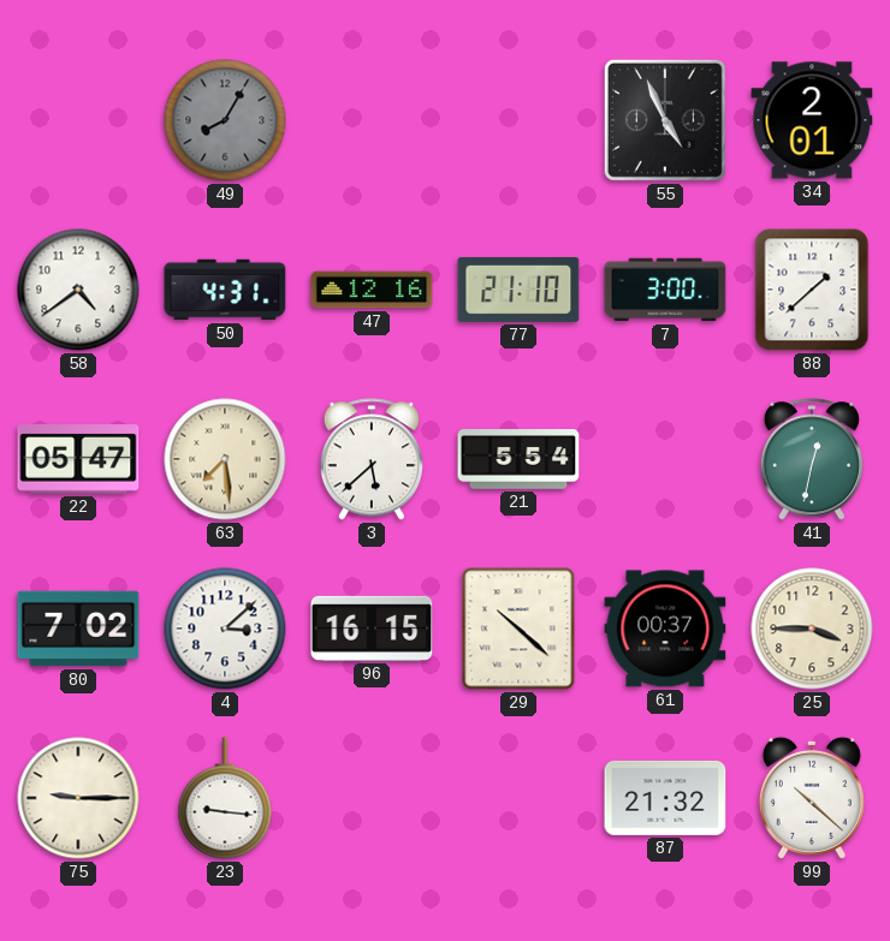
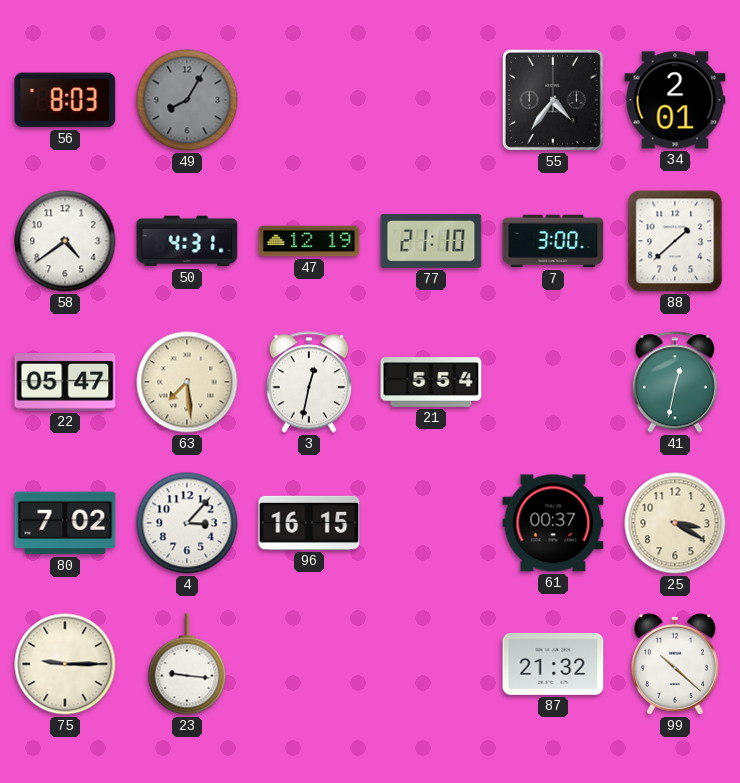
56: none -> 8:03 (65, 100)
55: 4:56 -> 4:36 (553, 100)
47: 12:16 -> 12:19 (309, 241)
3: 5:38 -> 12:32 (309, 382)
4: 3:08 -> 3:07 (187, 523)
29: 10:22 -> none (518, 629)
25: 3:45 -> 3:20 (675, 523)
